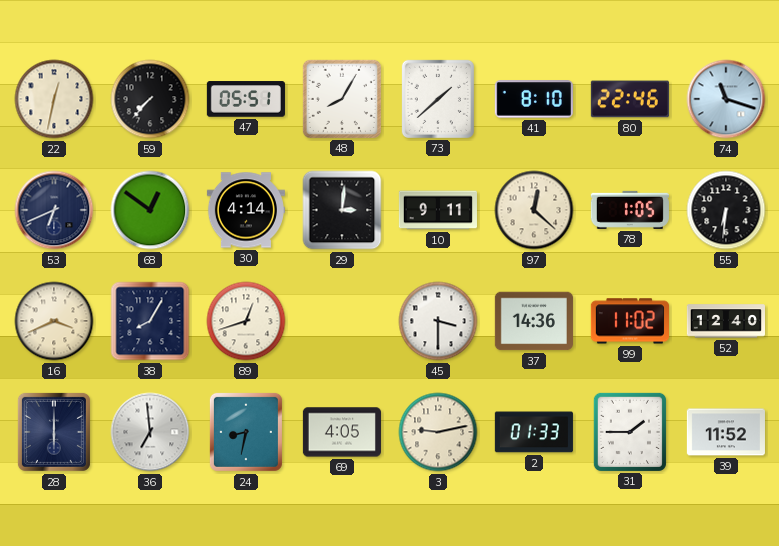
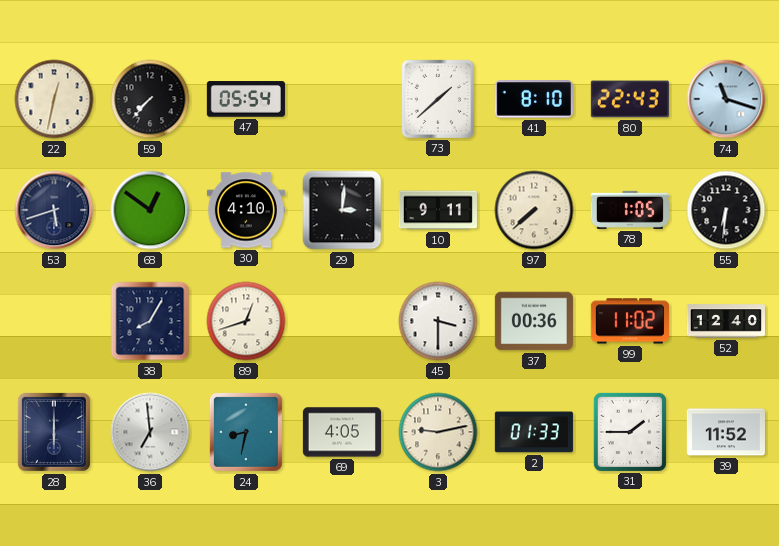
47: 05:51 -> 05:54 (246, 99)
48: 8:05 -> none (342, 99)
80: 22:46 -> 22:43 (630, 99)
53: 6:41 -> 5:42 (54, 210)
30: 4:14 -> 4:10 (246, 210)
97: 12:22 -> 7:38 (534, 210)
16: 3:41 -> none (54, 321)
37: 14:36 -> 00:36 (534, 321)
